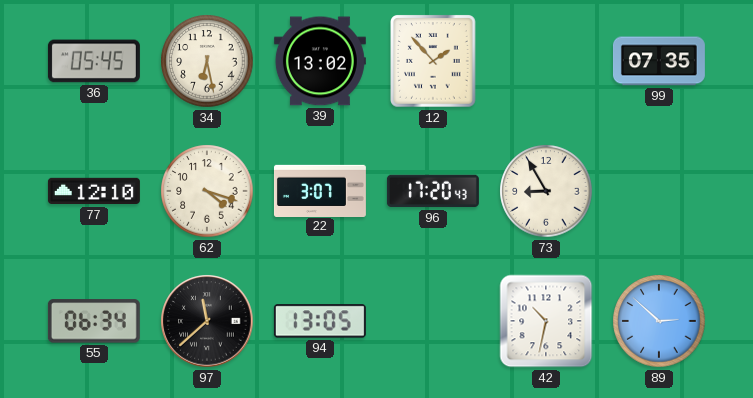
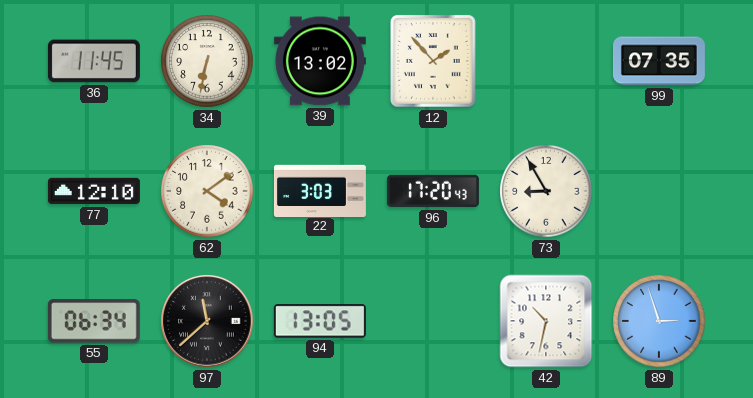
36: 05:45 -> 11:45 (94, 61)
34: 6:28 -> 6:32 (207, 61)
62: 4:18 -> 4:09 (207, 191)
22: 3:07 -> 3:03 (320, 190)
89: 2:52 -> 2:57 (659, 321)
